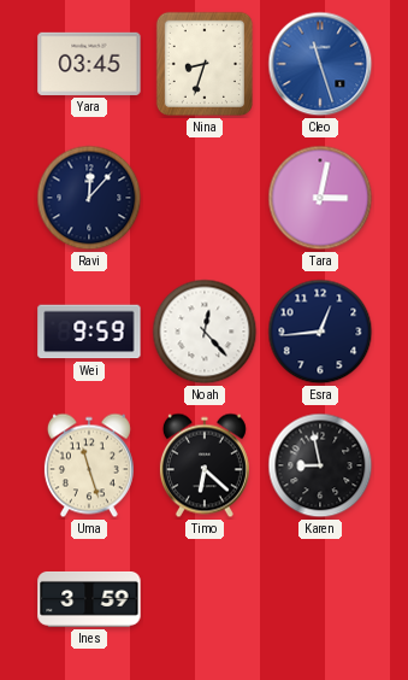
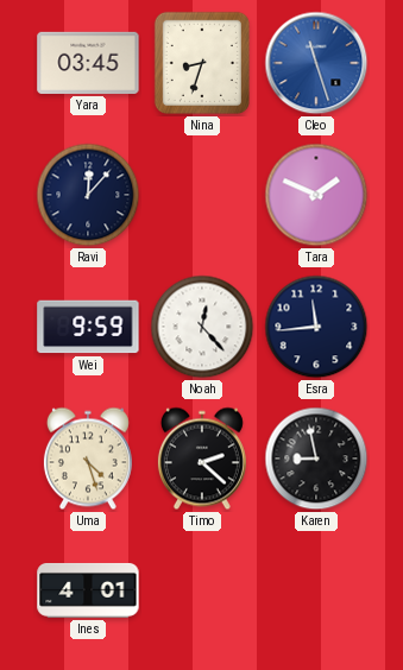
Tara: 3:02 -> 1:49 (316, 195)
Esra: 12:44 -> 11:44 (316, 327)
Uma: 11:27 -> 4:27 (88, 459)
Timo: 6:22 -> 2:22 (202, 459)
Ines: 3:59 -> 4:01 (88, 590)
